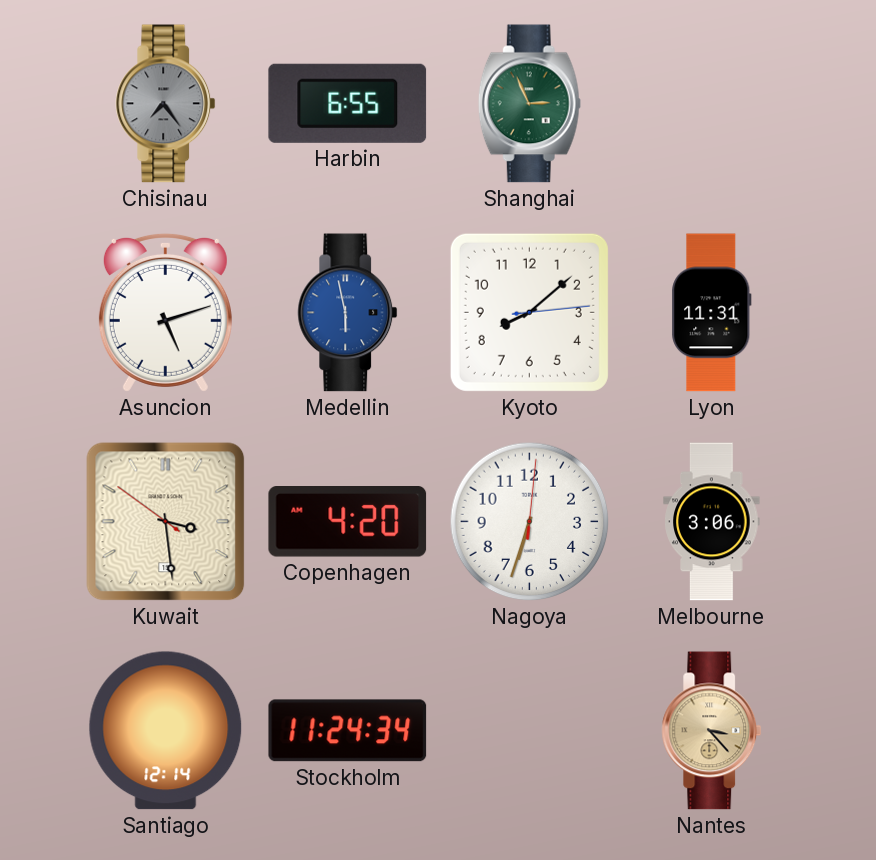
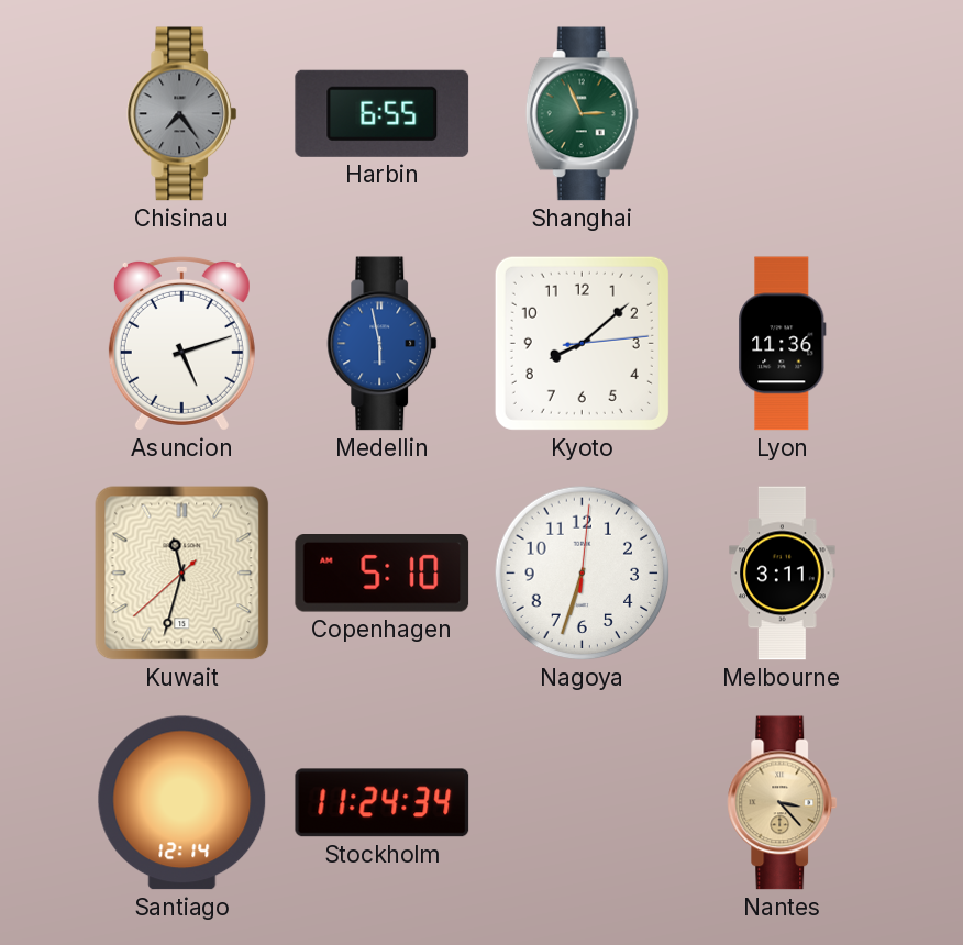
Lyon: 11:31 -> 11:36 (783, 344)
Kuwait: 3:28 -> 11:32 (182, 574)
Copenhagen: 4:20 -> 5:10 (383, 574)
Melbourne: 3:06 -> 3:11 (783, 574)
